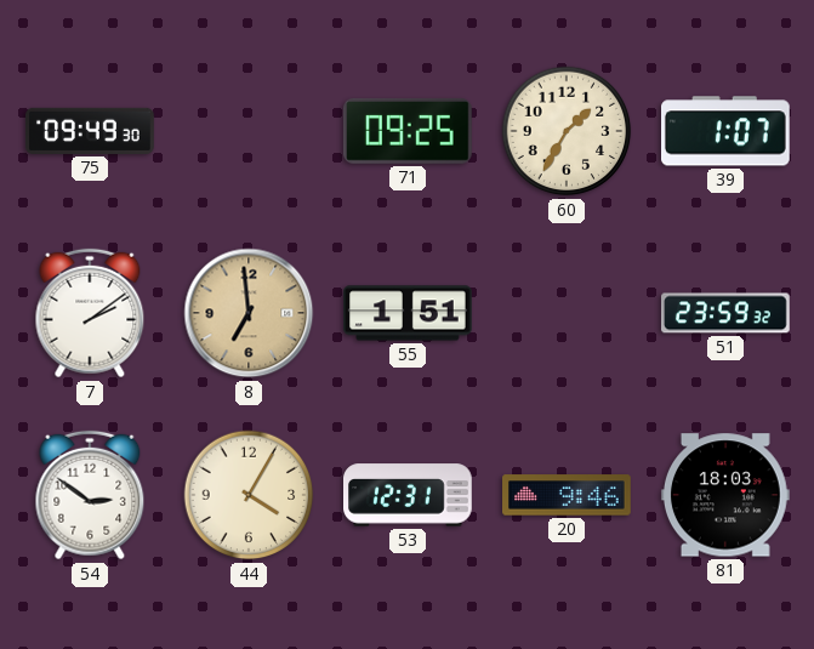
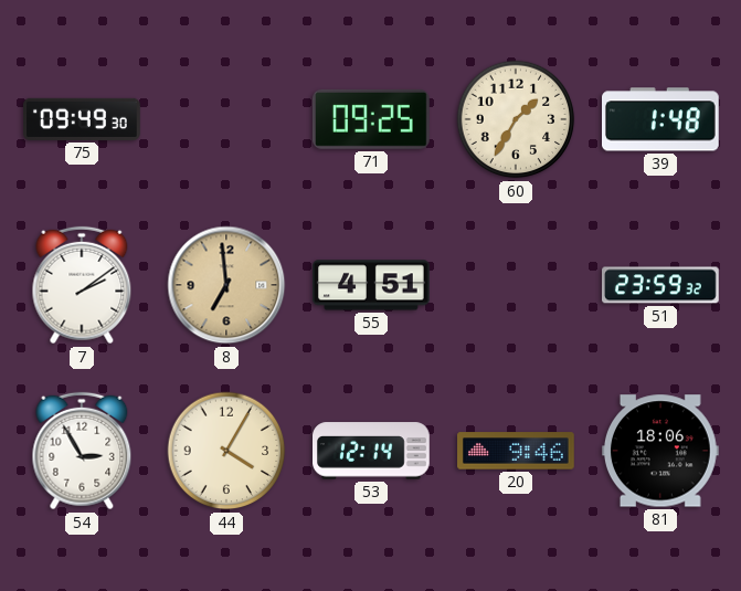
39: 1:07 -> 1:48 (661, 119)
55: 1:51 -> 4:51 (371, 285)
54: 2:51 -> 2:55 (82, 451)
53: 12:31 -> 12:14 (372, 451)
81: 18:03 -> 18:06 (660, 451)
